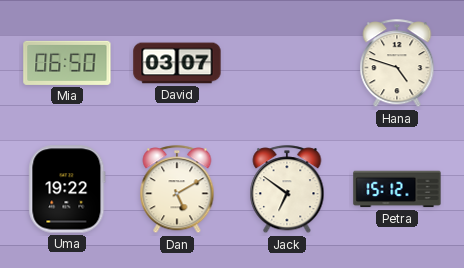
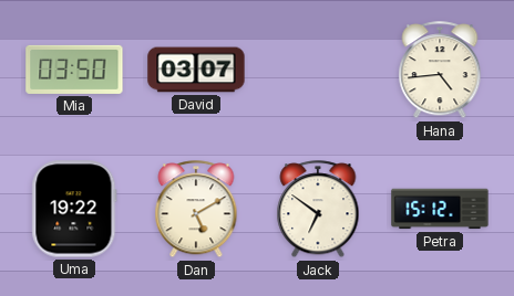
Mia: 06:50 -> 03:50 (74, 70)
Hana: 4:48 -> 4:44 (440, 71)
